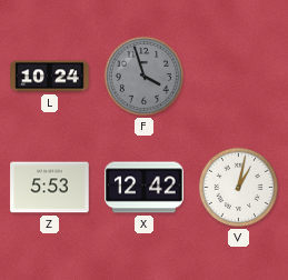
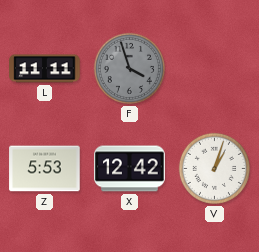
L: 10:24 -> 11:11 (45, 69)
V: 1:02 -> 1:03 (214, 168)
